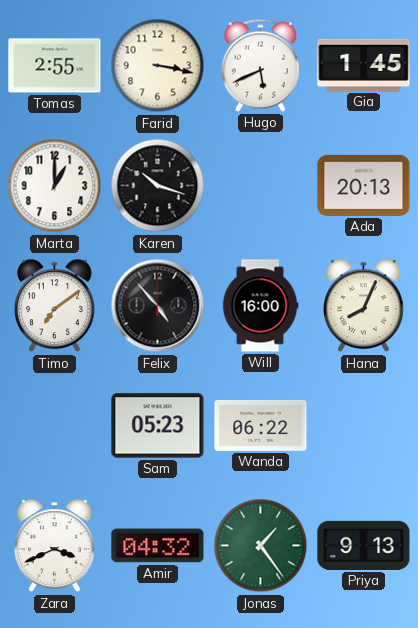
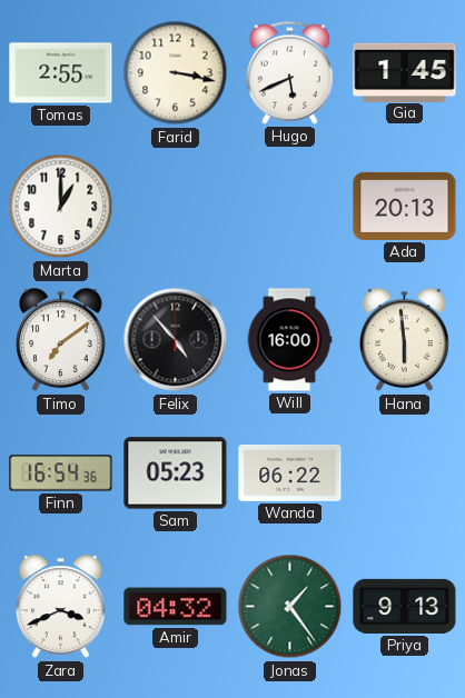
Karen: 10:18 -> none (158, 186)
Hana: 8:04 -> 5:59 (405, 340)
Finn: none -> 16:54 (61, 473)
